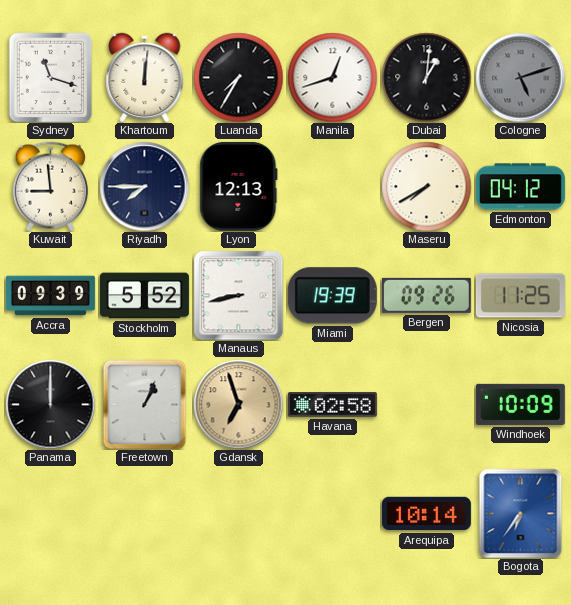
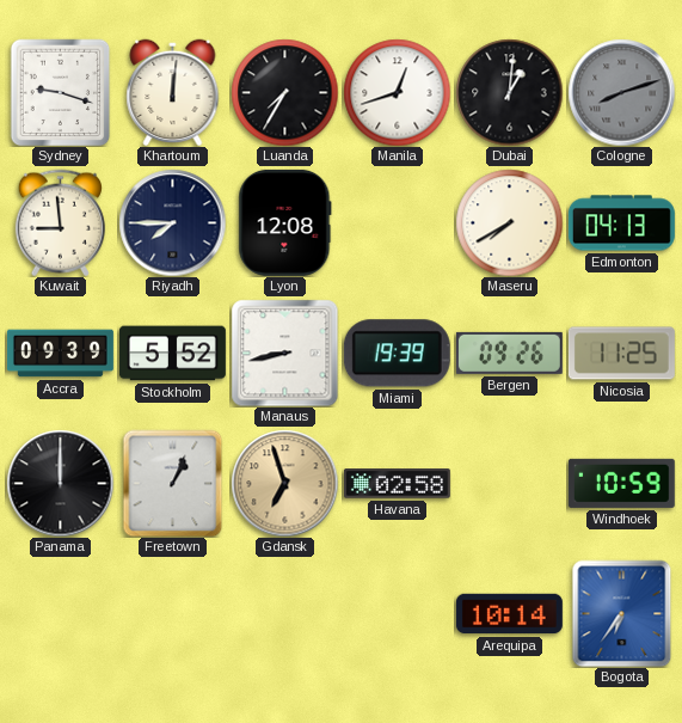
Sydney: 11:18 -> 9:18 (61, 92)
Cologne: 5:12 -> 8:12 (621, 92)
Lyon: 12:13 -> 12:08 (285, 222)
Edmonton: 04:12 -> 04:13 (621, 223)
Windhoek: 10:09 -> 10:59 (621, 483)
